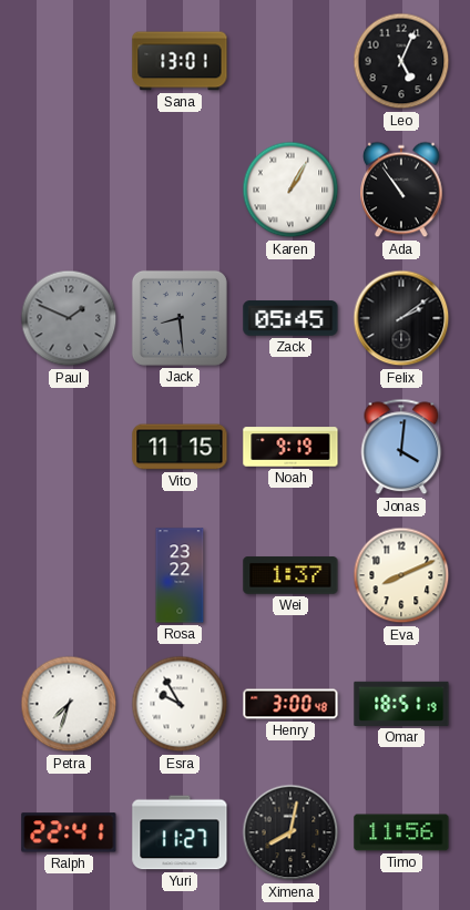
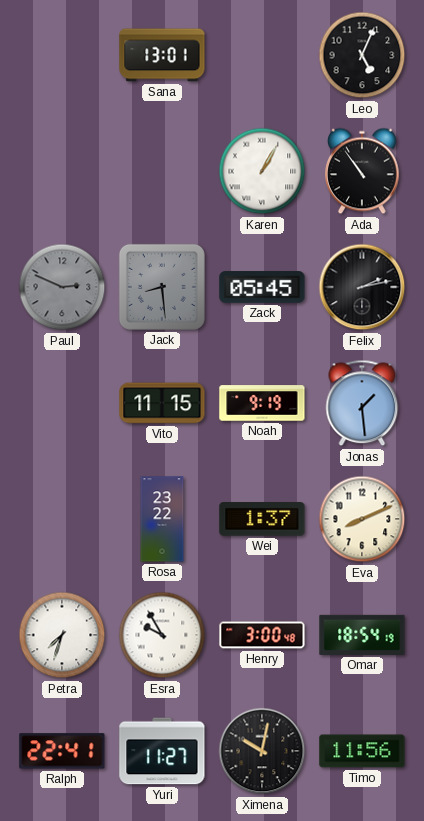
Paul: 1:49 -> 2:49 (62, 287)
Felix: 2:09 -> 2:13 (362, 287)
Jonas: 4:01 -> 1:29 (362, 403)
Omar: 18:51 -> 18:54 (362, 635)
Ximena: 8:02 -> 10:02 (262, 751)
